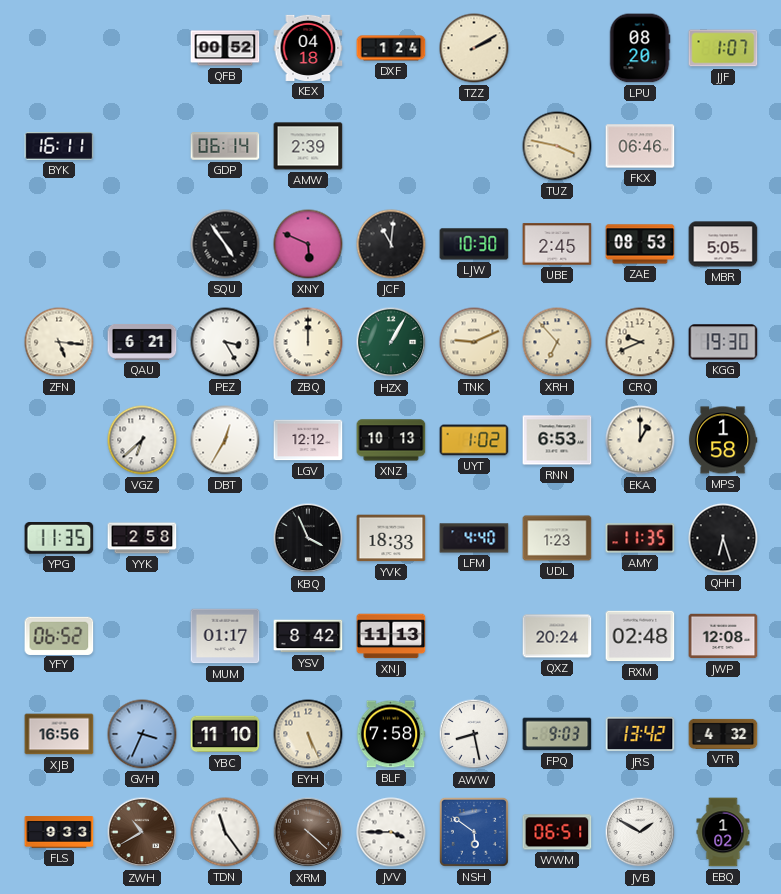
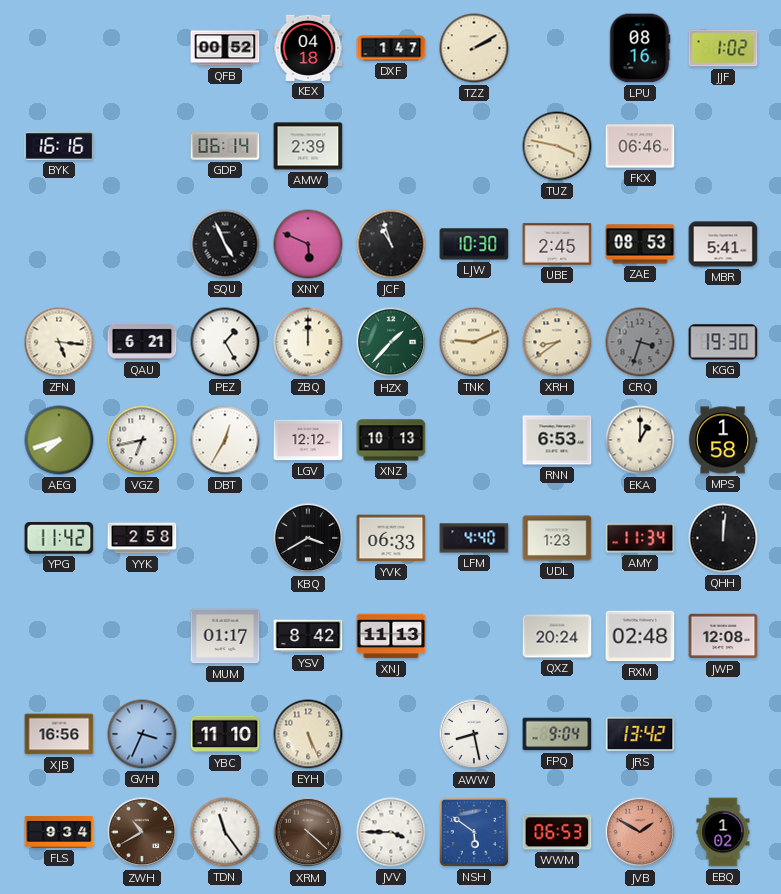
DXF: 1:24 -> 1:47 (391, 48)
LPU: 08:20 -> 08:16 (640, 48)
JJF: 1:07 -> 1:02 (723, 48)
BYK: 16:11 -> 16:16 (59, 147)
SQU: 4:54 -> 4:56 (225, 244)
JCF: 11:01 -> 10:57 (391, 244)
MBR: 5:05 -> 5:41 (723, 244)
PEZ: 3:25 -> 1:25 (225, 342)
HZX: 1:05 -> 1:37 (391, 342)
XRH: 6:53 -> 8:39 (557, 342)
CRQ: 9:41 -> 3:33 (640, 342)
CRQ dial: cream -> grey (640, 342)
AEG: none -> 7:42 (59, 440)
VGZ: 6:38 -> 6:43 (142, 440)
UYT: 1:02 -> none (474, 440)
YPG: 11:35 -> 11:42 (59, 539)
KBQ: 3:56 -> 3:40 (308, 538)
YVK: 18:33 -> 06:33 (391, 538)
AMY: 11:35 -> 11:34 (640, 538)
QHH: 6:27 -> 12:01 (723, 538)
YFY: 06:52 -> none (59, 635)
BLF: 7:58 -> none (391, 734)
FPQ: 9:03 -> 9:04 (557, 734)
VTR: 4:32 -> none (723, 734)
FLS: 9:33 -> 9:34 (59, 832)
WWM: 06:51 -> 06:53 (557, 832)
JVB dial: white -> salmon (640, 832)
